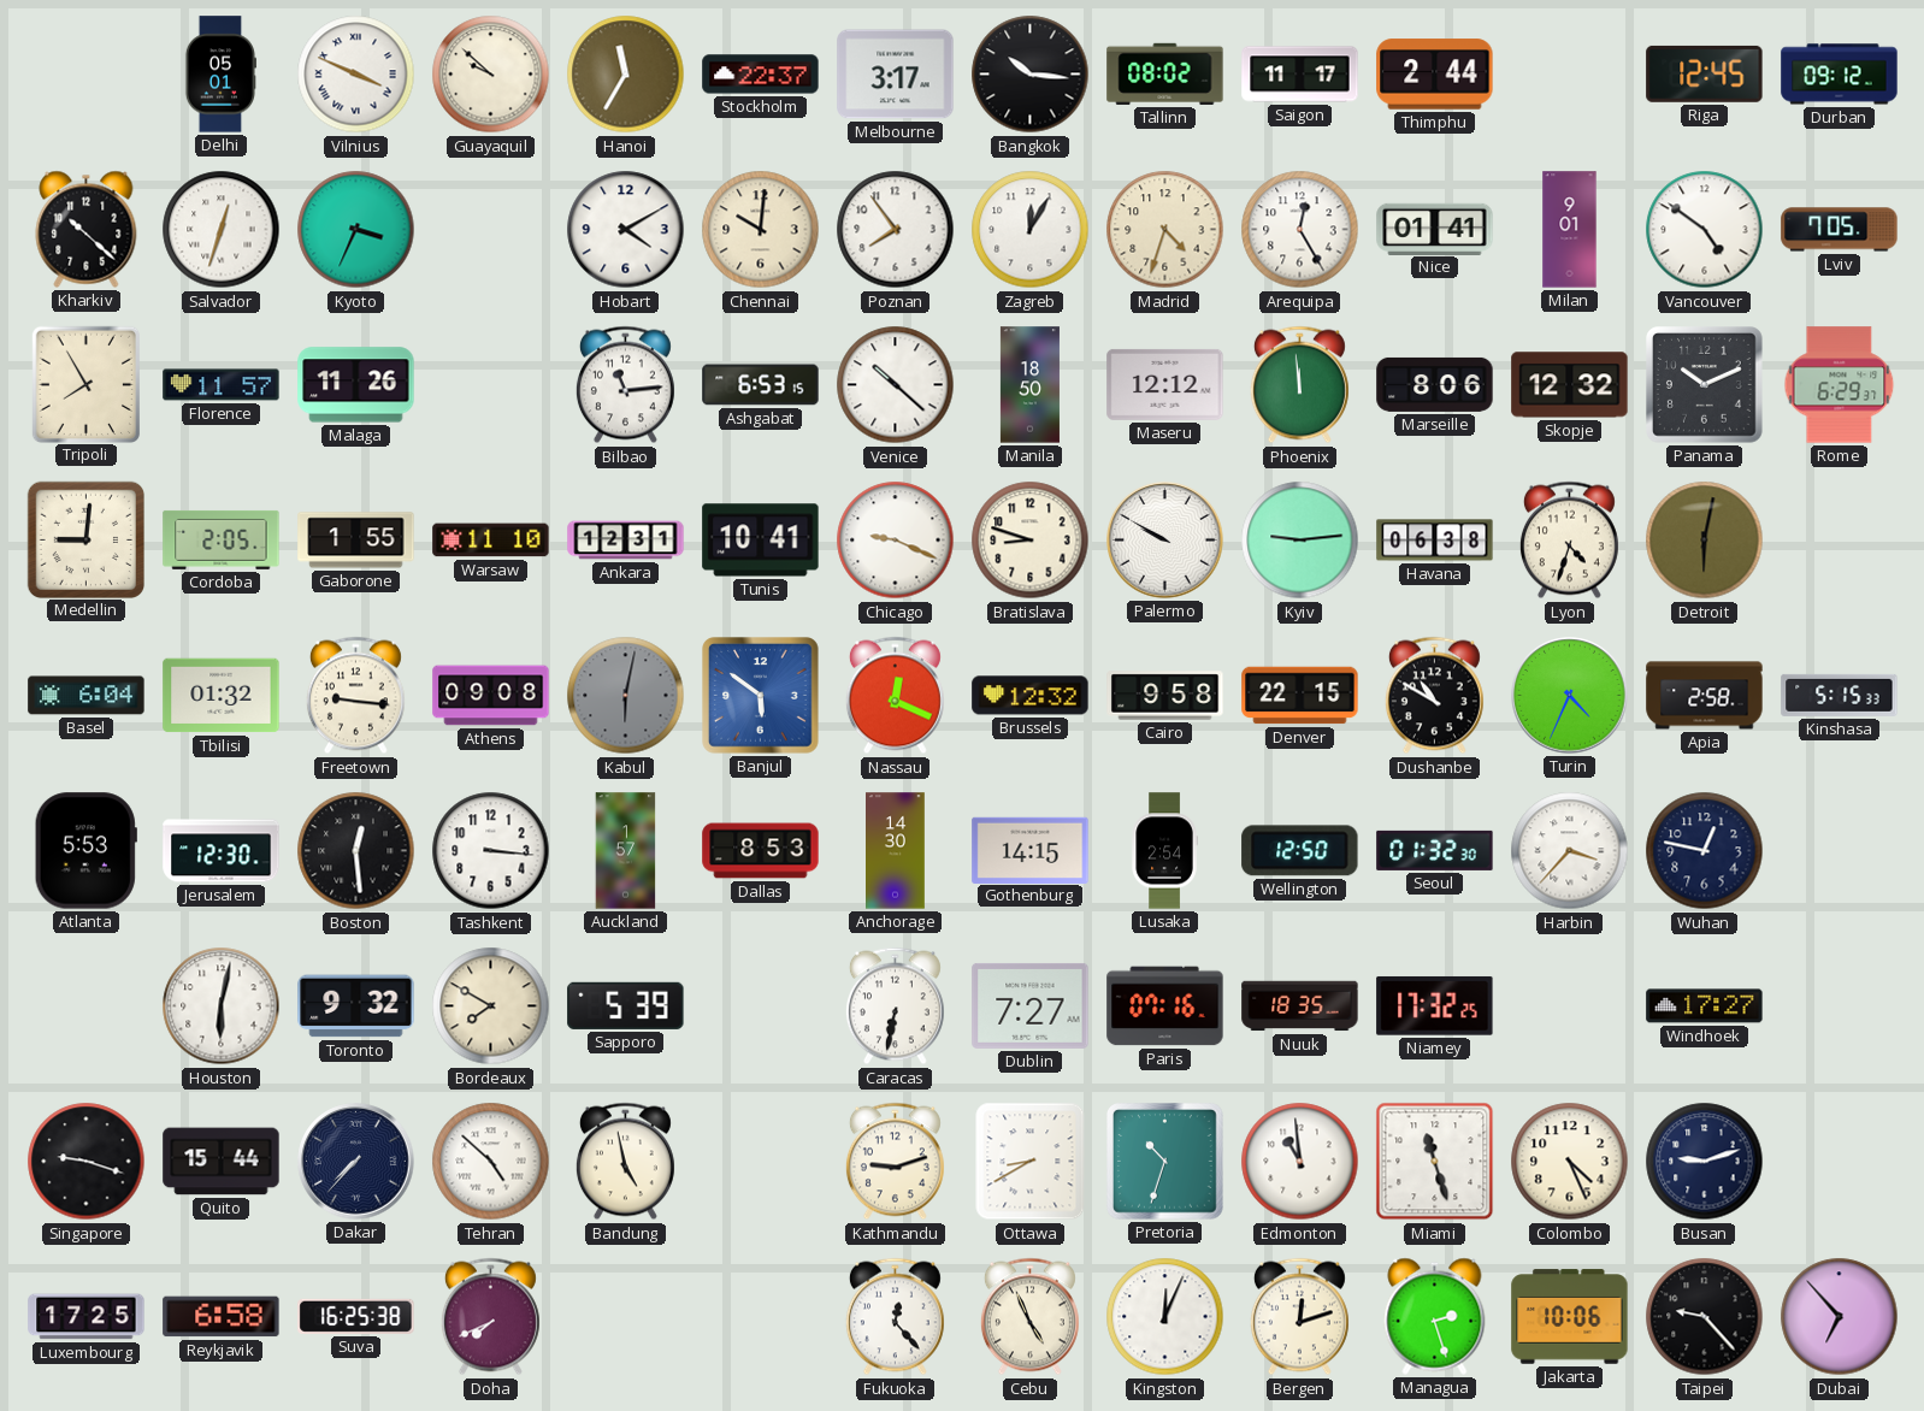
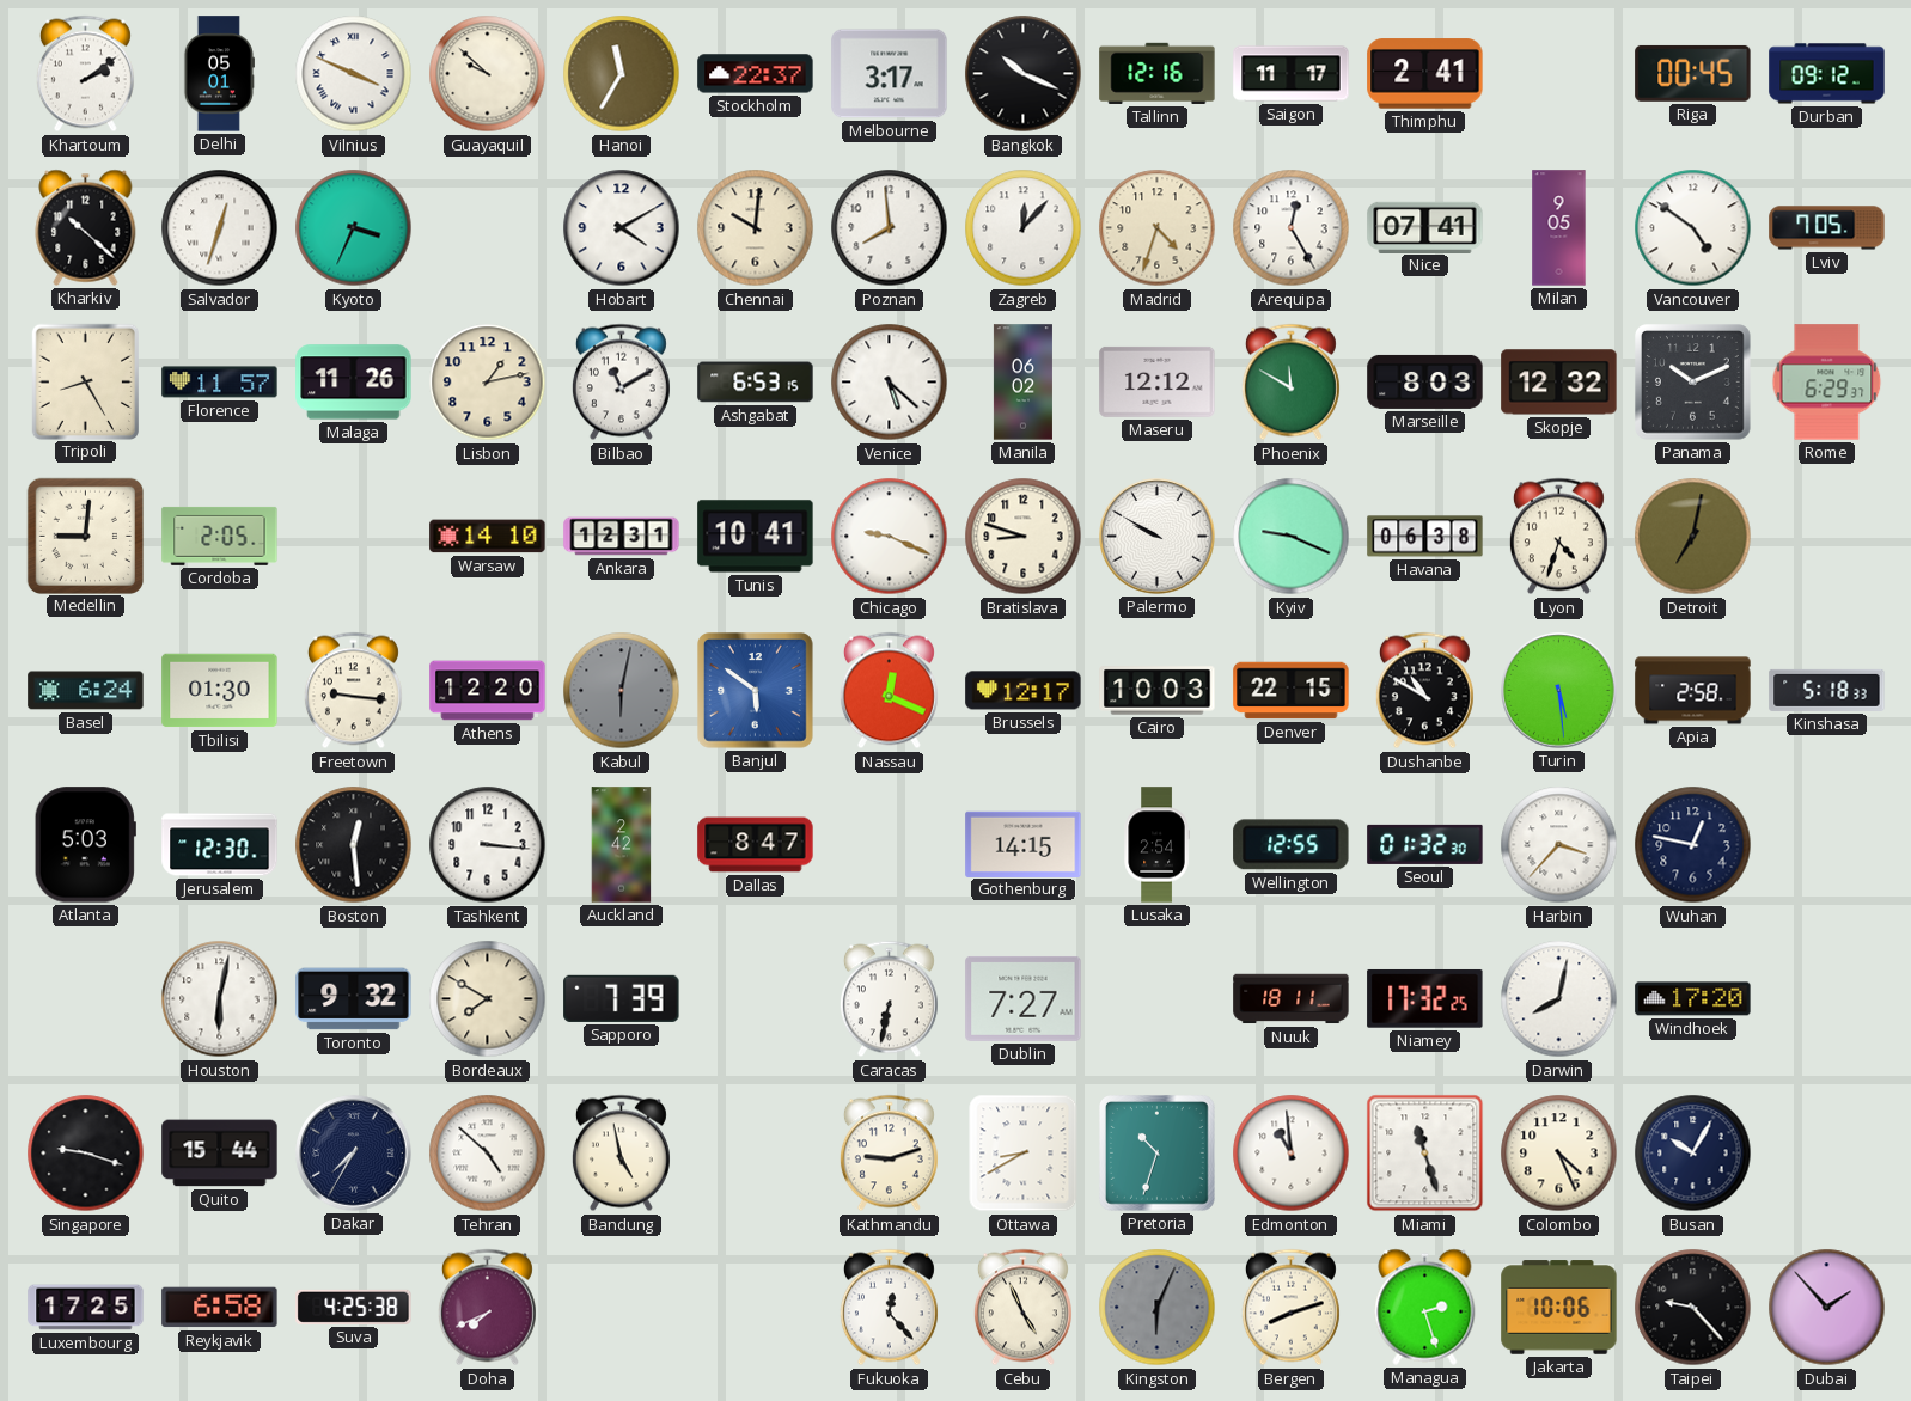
Khartoum: none -> 2:09 (85, 74)
Bangkok: 10:16 -> 10:19 (1024, 74)
Tallinn: 08:02 -> 12:16 (1158, 73)
Thimphu: 2:44 -> 2:41 (1425, 74)
Riga: 12:45 -> 00:45 (1693, 73)
Poznan: 7:54 -> 7:59 (890, 228)
Zagreb: 12:05 -> 12:07 (1024, 228)
Nice: 01:41 -> 07:41 (1425, 227)
Milan: 9:01 -> 9:05 (1559, 228)
Tripoli: 7:55 -> 8:25 (85, 381)
Lisbon: none -> 1:13 (488, 383)
Bilbao: 11:14 -> 11:10 (621, 383)
Venice: 10:22 -> 5:22 (890, 383)
Manila: 18:50 -> 06:02 (1022, 383)
Phoenix: 11:59 -> 11:50 (1290, 383)
Marseille: 8:06 -> 8:03 (1425, 381)
Gaborone: 1:55 -> none (356, 541)
Warsaw: 11:10 -> 14:10 (488, 537)
Kyiv: 9:14 -> 9:19 (1292, 537)
Detroit: 6:02 -> 7:02 (1693, 537)
Basel: 6:04 -> 6:24 (86, 691)
Tbilisi: 01:32 -> 01:30 (220, 691)
Athens: 09:08 -> 12:20 (488, 691)
Brussels: 12:32 -> 12:17 (1024, 691)
Cairo: 9:58 -> 10:03 (1158, 691)
Turin: 4:34 -> 5:29 (1559, 691)
Kinshasa: 5:15 -> 5:18 (1827, 690)
Atlanta: 5:53 -> 5:03 (85, 845)
Auckland: 1:57 -> 2:42 (622, 845)
Dallas: 8:53 -> 8:47 (756, 845)
Anchorage: 14:30 -> none (896, 851)
Wellington: 12:50 -> 12:55 (1292, 845)
Sapporo: 5:39 -> 7:39 (622, 998)
Paris: 07:16 -> none (1165, 1006)
Nuuk: 18:35 -> 18:11 (1292, 999)
Darwin: none -> 8:02 (1559, 999)
Windhoek: 17:27 -> 17:20 (1693, 999)
Dakar: 7:37 -> 7:35 (354, 1154)
Busan: 9:12 -> 10:05 (1693, 1154)
Suva: 16:25 -> 4:25 (354, 1307)
Kingston: 12:04 -> 6:04 (1158, 1308)
Kingston dial: white -> grey (1158, 1308)
Bergen: 12:12 -> 8:12 (1290, 1308)
Dubai: 6:53 -> 1:53 (1827, 1308)
